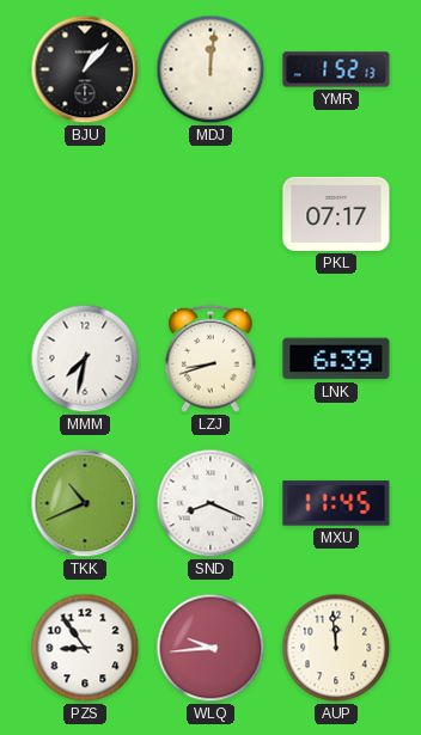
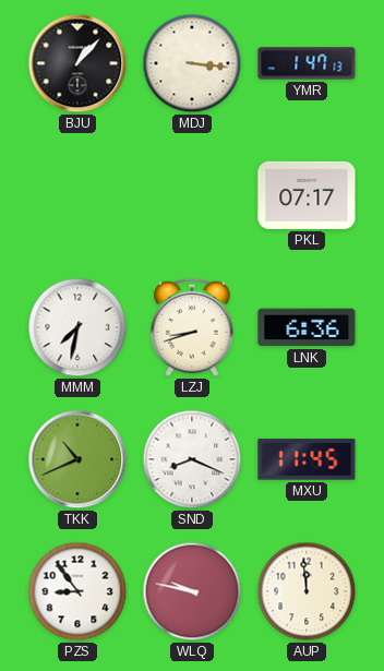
MDJ: 12:01 -> 3:16 (192, 63)
YMR: 1:52 -> 1:47 (307, 63)
LNK: 6:39 -> 6:36 (307, 327)
WLQ: 9:44 -> 9:47 (192, 591)
